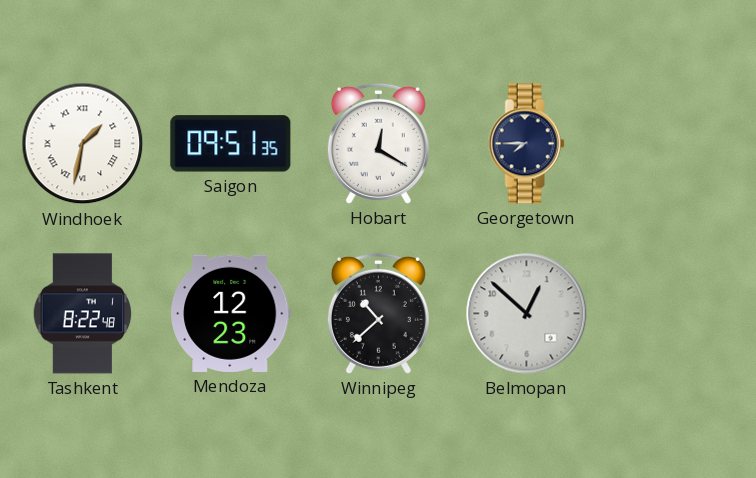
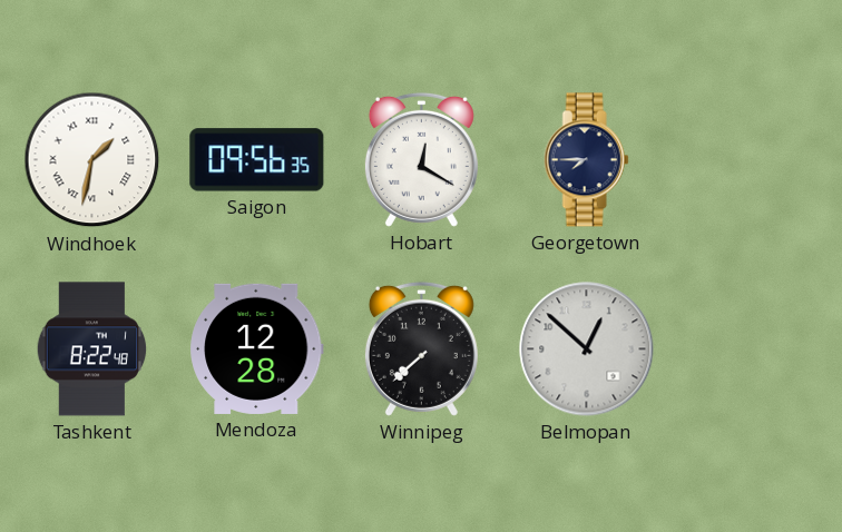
Saigon: 09:51 -> 09:56 (257, 160)
Mendoza: 12:23 -> 12:28 (257, 348)
Winnipeg: 10:38 -> 7:38 (421, 348)
